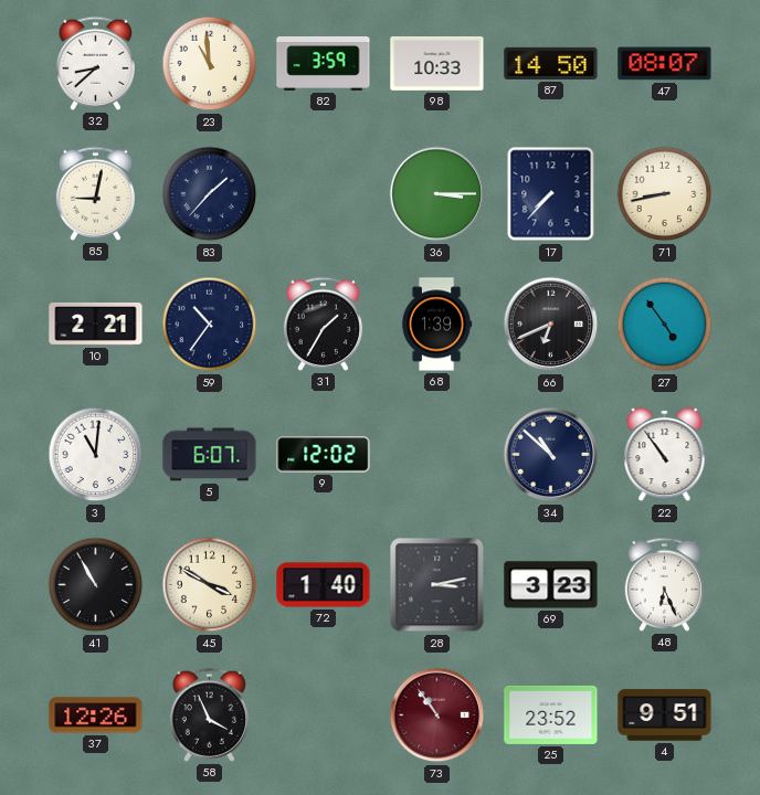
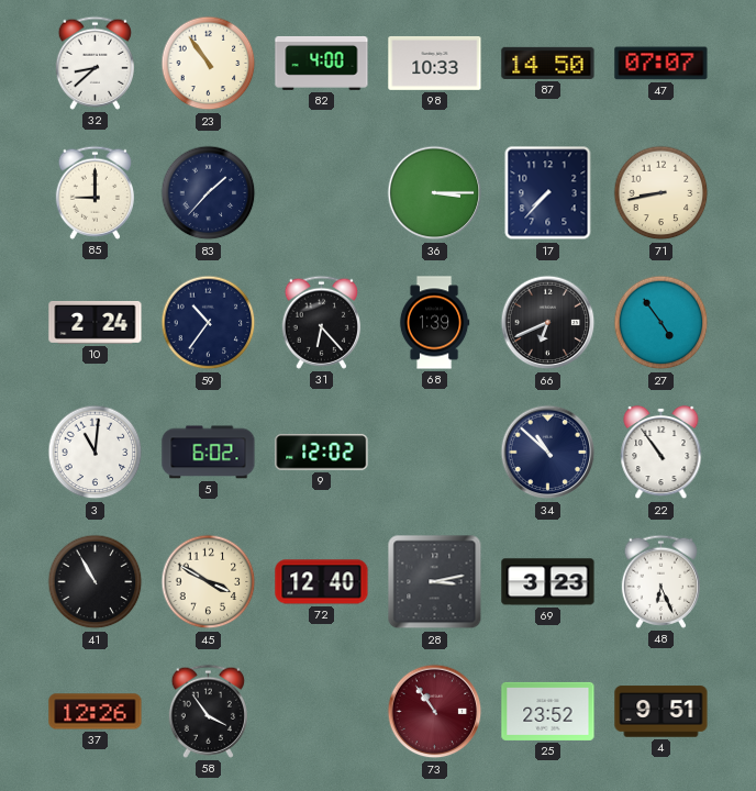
23: 10:59 -> 10:54 (209, 64)
82: 3:59 -> 4:00 (322, 63)
47: 08:07 -> 07:07 (661, 64)
85: 9:02 -> 9:00 (94, 192)
10: 2:21 -> 2:24 (96, 322)
31: 1:35 -> 6:23 (321, 322)
5: 6:07 -> 6:02 (209, 453)
72: 1:40 -> 12:40 (322, 582)
58: 3:56 -> 3:54 (208, 711)
